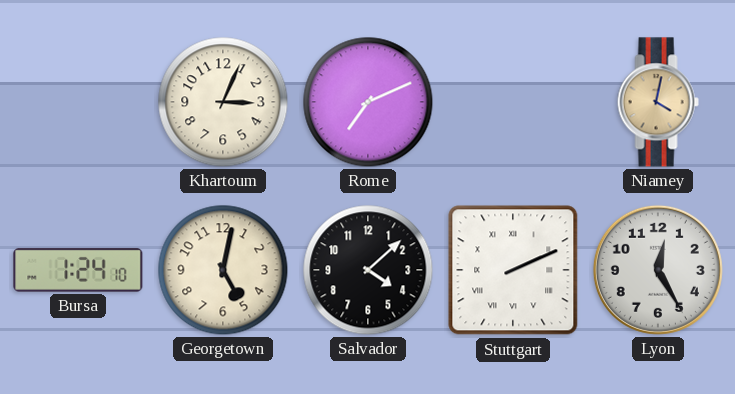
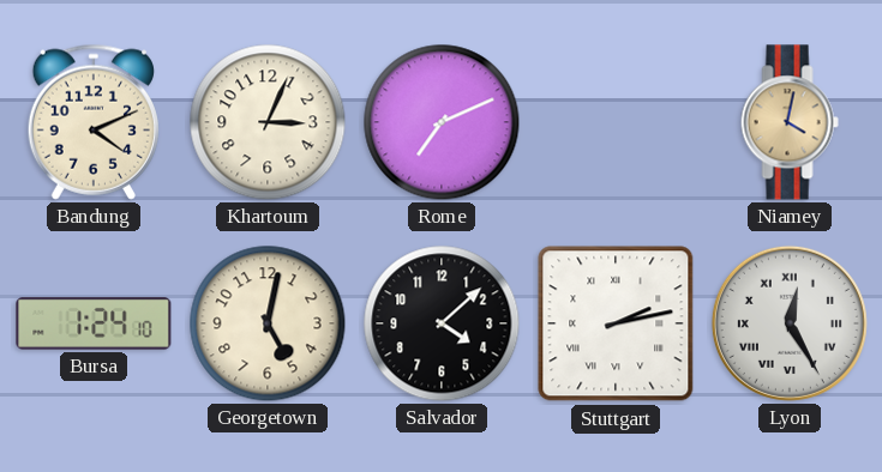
Bandung: none -> 4:11 (94, 122)
Stuttgart: 2:11 -> 2:13 (616, 323)
Lyon numerals: Arabic -> Roman (790, 323)
